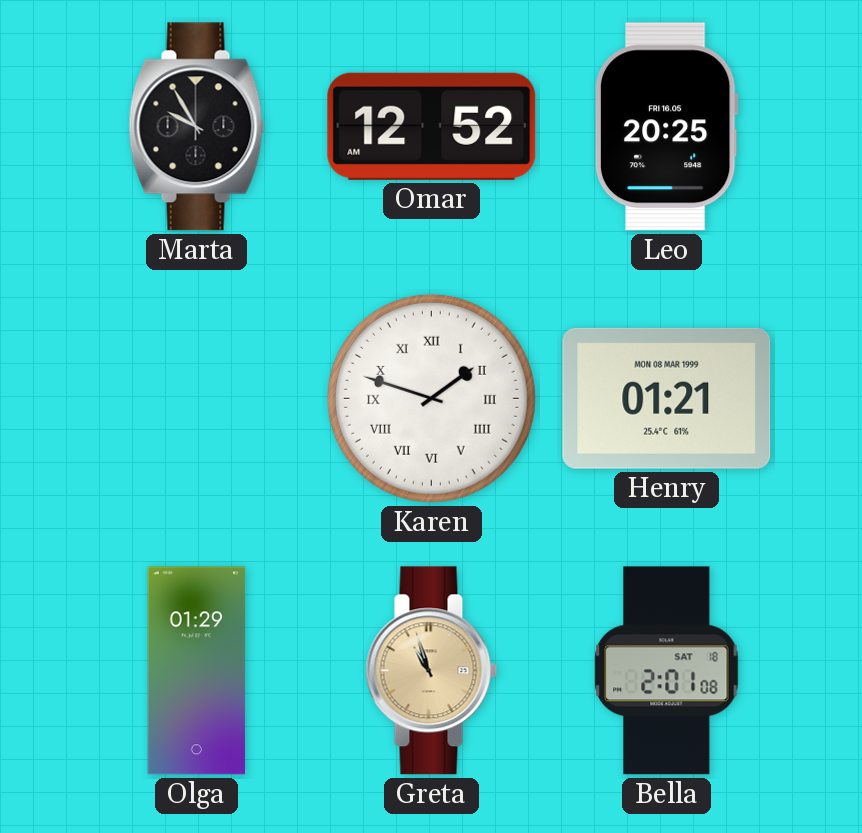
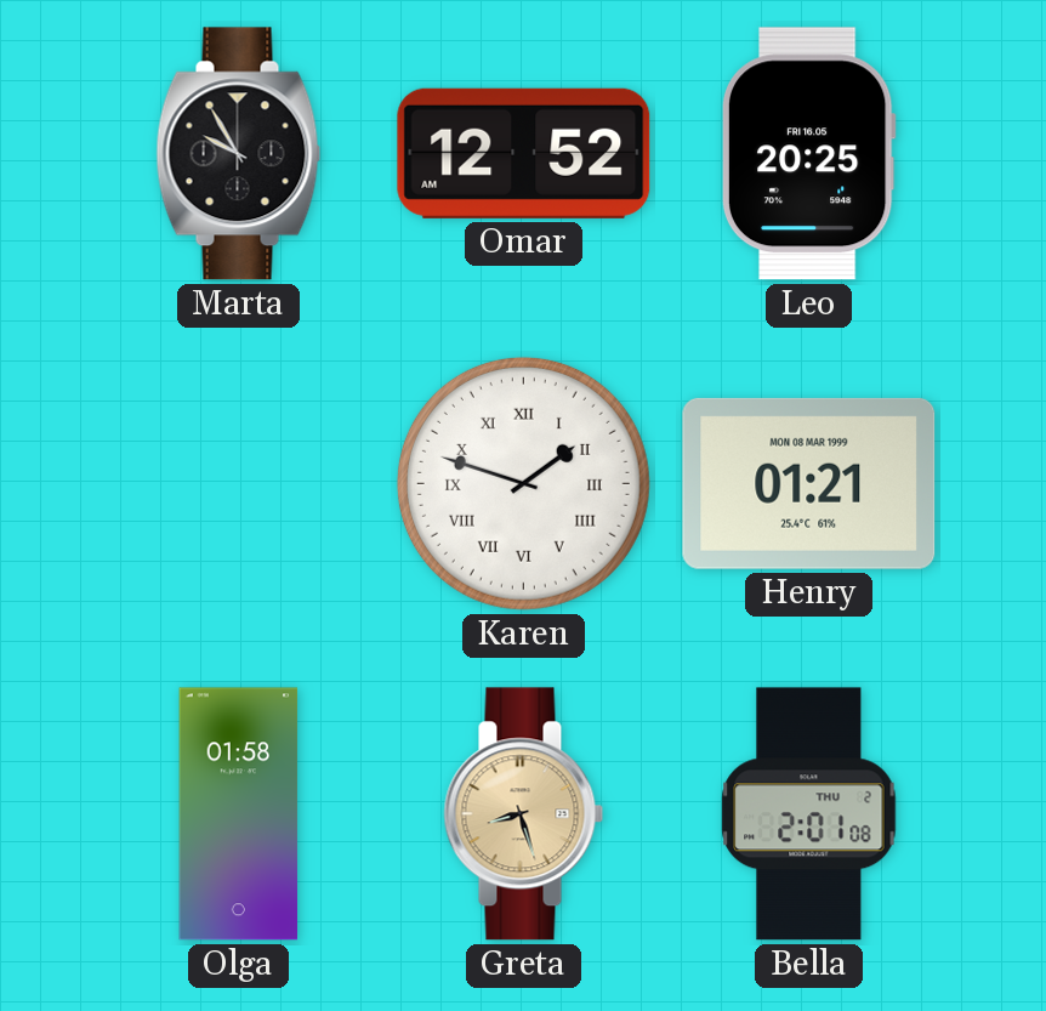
Olga: 01:29 -> 01:58 (239, 814)
Greta: 10:57 -> 8:27 (524, 814)
Bella date: SAT 18 -> THU 2 (809, 814)
